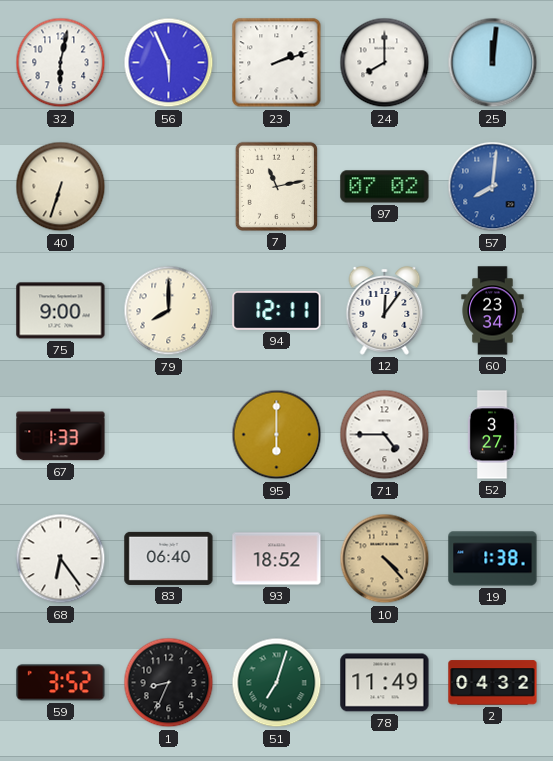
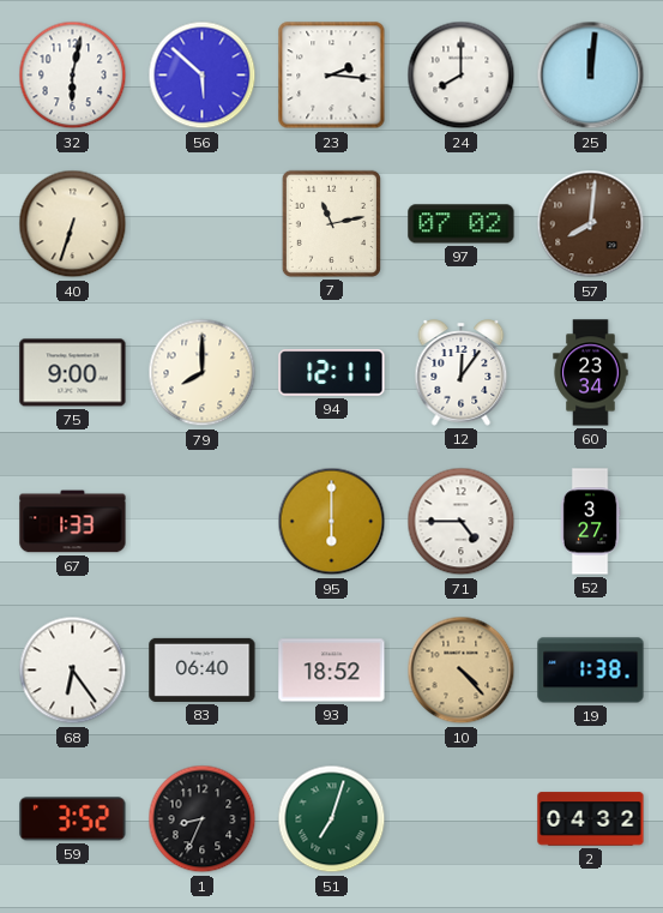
56: 5:56 -> 5:52 (203, 76)
23: 2:12 -> 2:16 (332, 76)
57 dial: blue -> brown (591, 224)
78: 11:49 -> none (385, 683)
